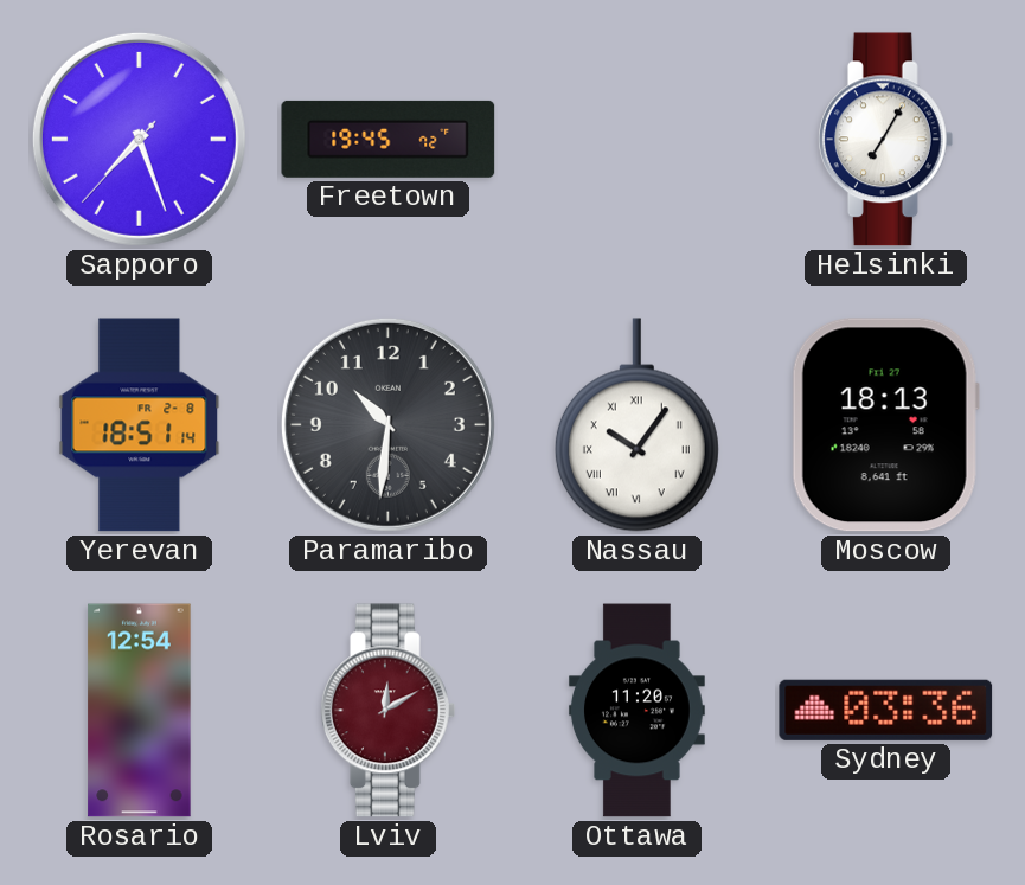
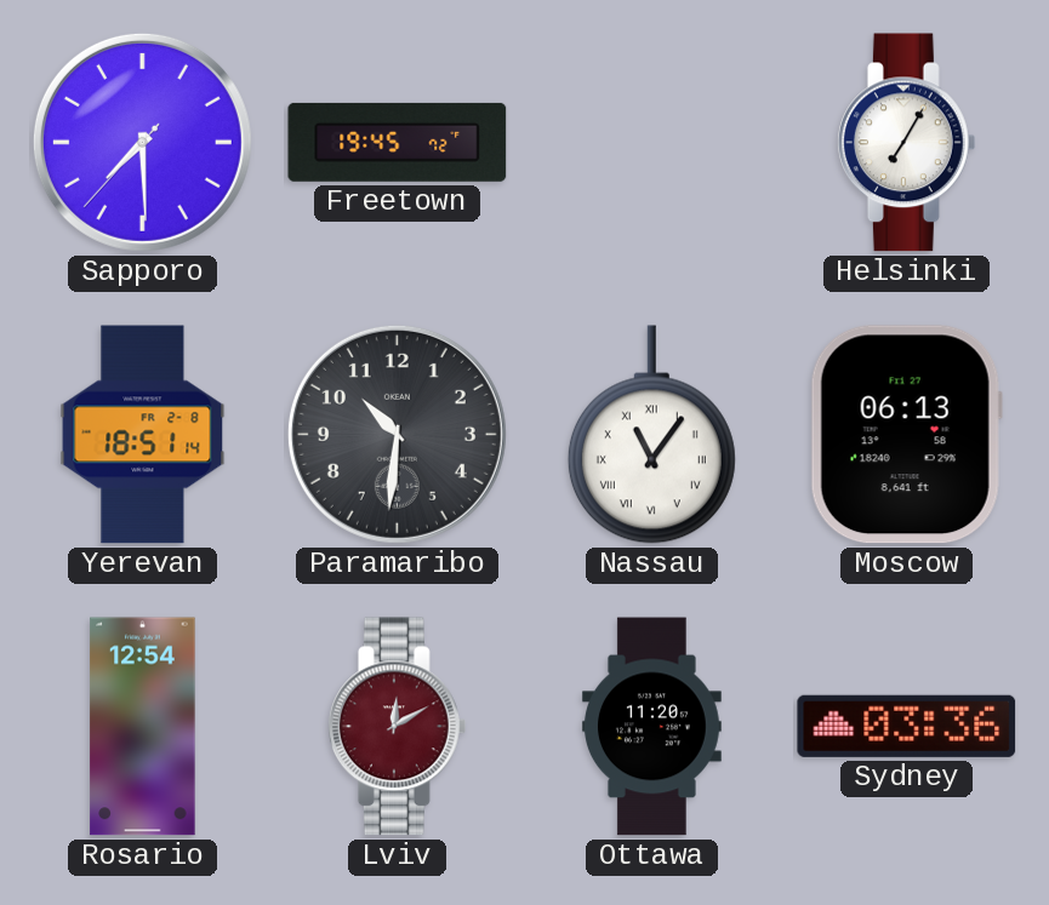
Sapporo: 7:26 -> 7:29 (142, 142)
Nassau: 10:06 -> 11:06 (651, 435)
Moscow: 18:13 -> 06:13 (906, 435)
